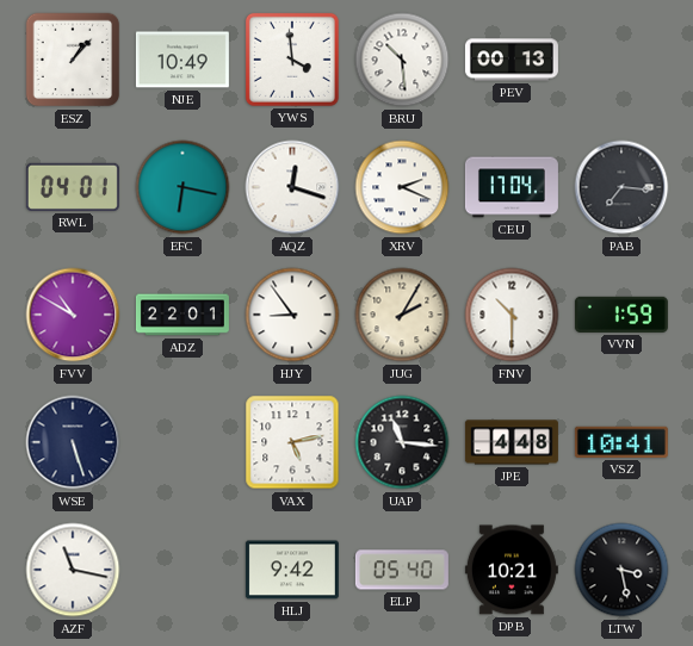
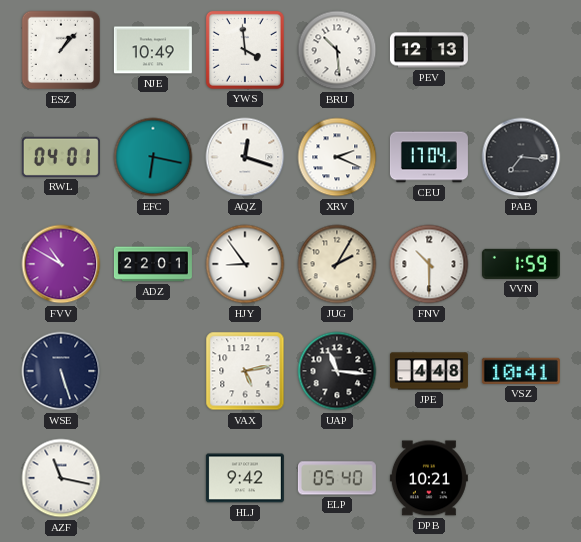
PEV: 00:13 -> 12:13 (429, 50)
LTW: 3:28 -> none (621, 570)
